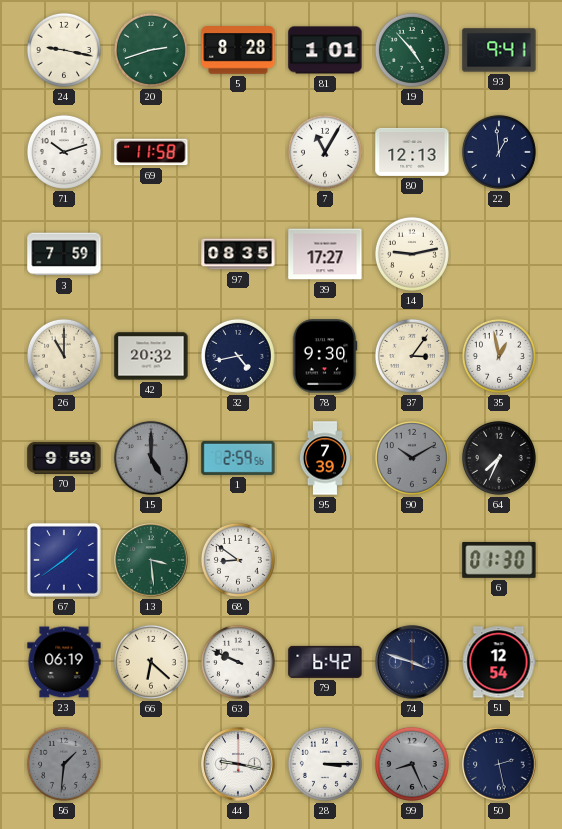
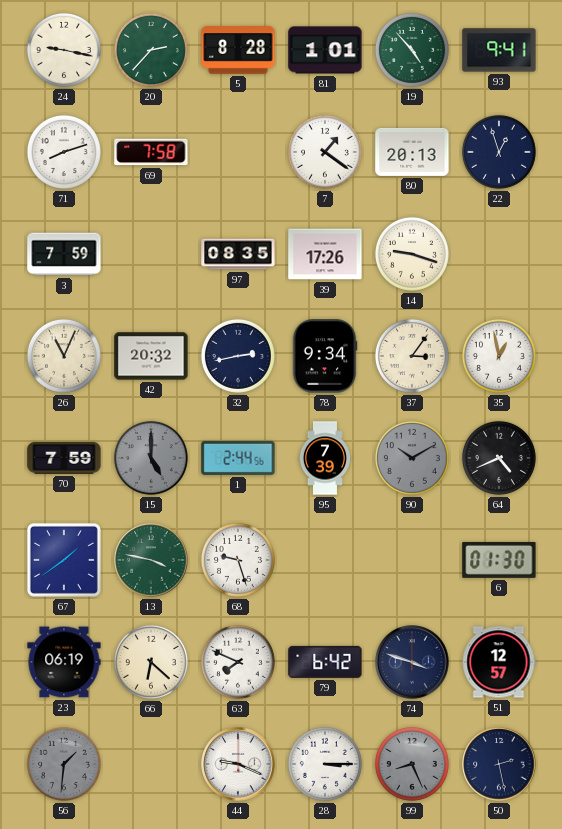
20: 2:42 -> 2:37 (151, 50)
71: 10:12 -> 8:12 (64, 152)
69: 11:58 -> 7:58 (151, 152)
7: 11:05 -> 1:21 (325, 152)
80: 12:13 -> 20:13 (412, 152)
22: 12:59 -> 12:57 (499, 152)
39: 17:27 -> 17:26 (325, 254)
14: 9:13 -> 9:18 (412, 254)
26: 11:00 -> 11:04 (64, 356)
32: 4:43 -> 2:43 (238, 356)
78: 9:30 -> 9:34 (325, 356)
70: 9:59 -> 7:59 (64, 458)
1: 2:59 -> 2:44 (238, 458)
64: 7:34 -> 4:41 (499, 458)
13: 3:29 -> 3:47 (151, 560)
68: 8:51 -> 9:27 (238, 560)
63: 9:49 -> 7:49 (238, 662)
51: 12:54 -> 12:57 (499, 662)
44: 9:17 -> 9:19 (238, 764)
